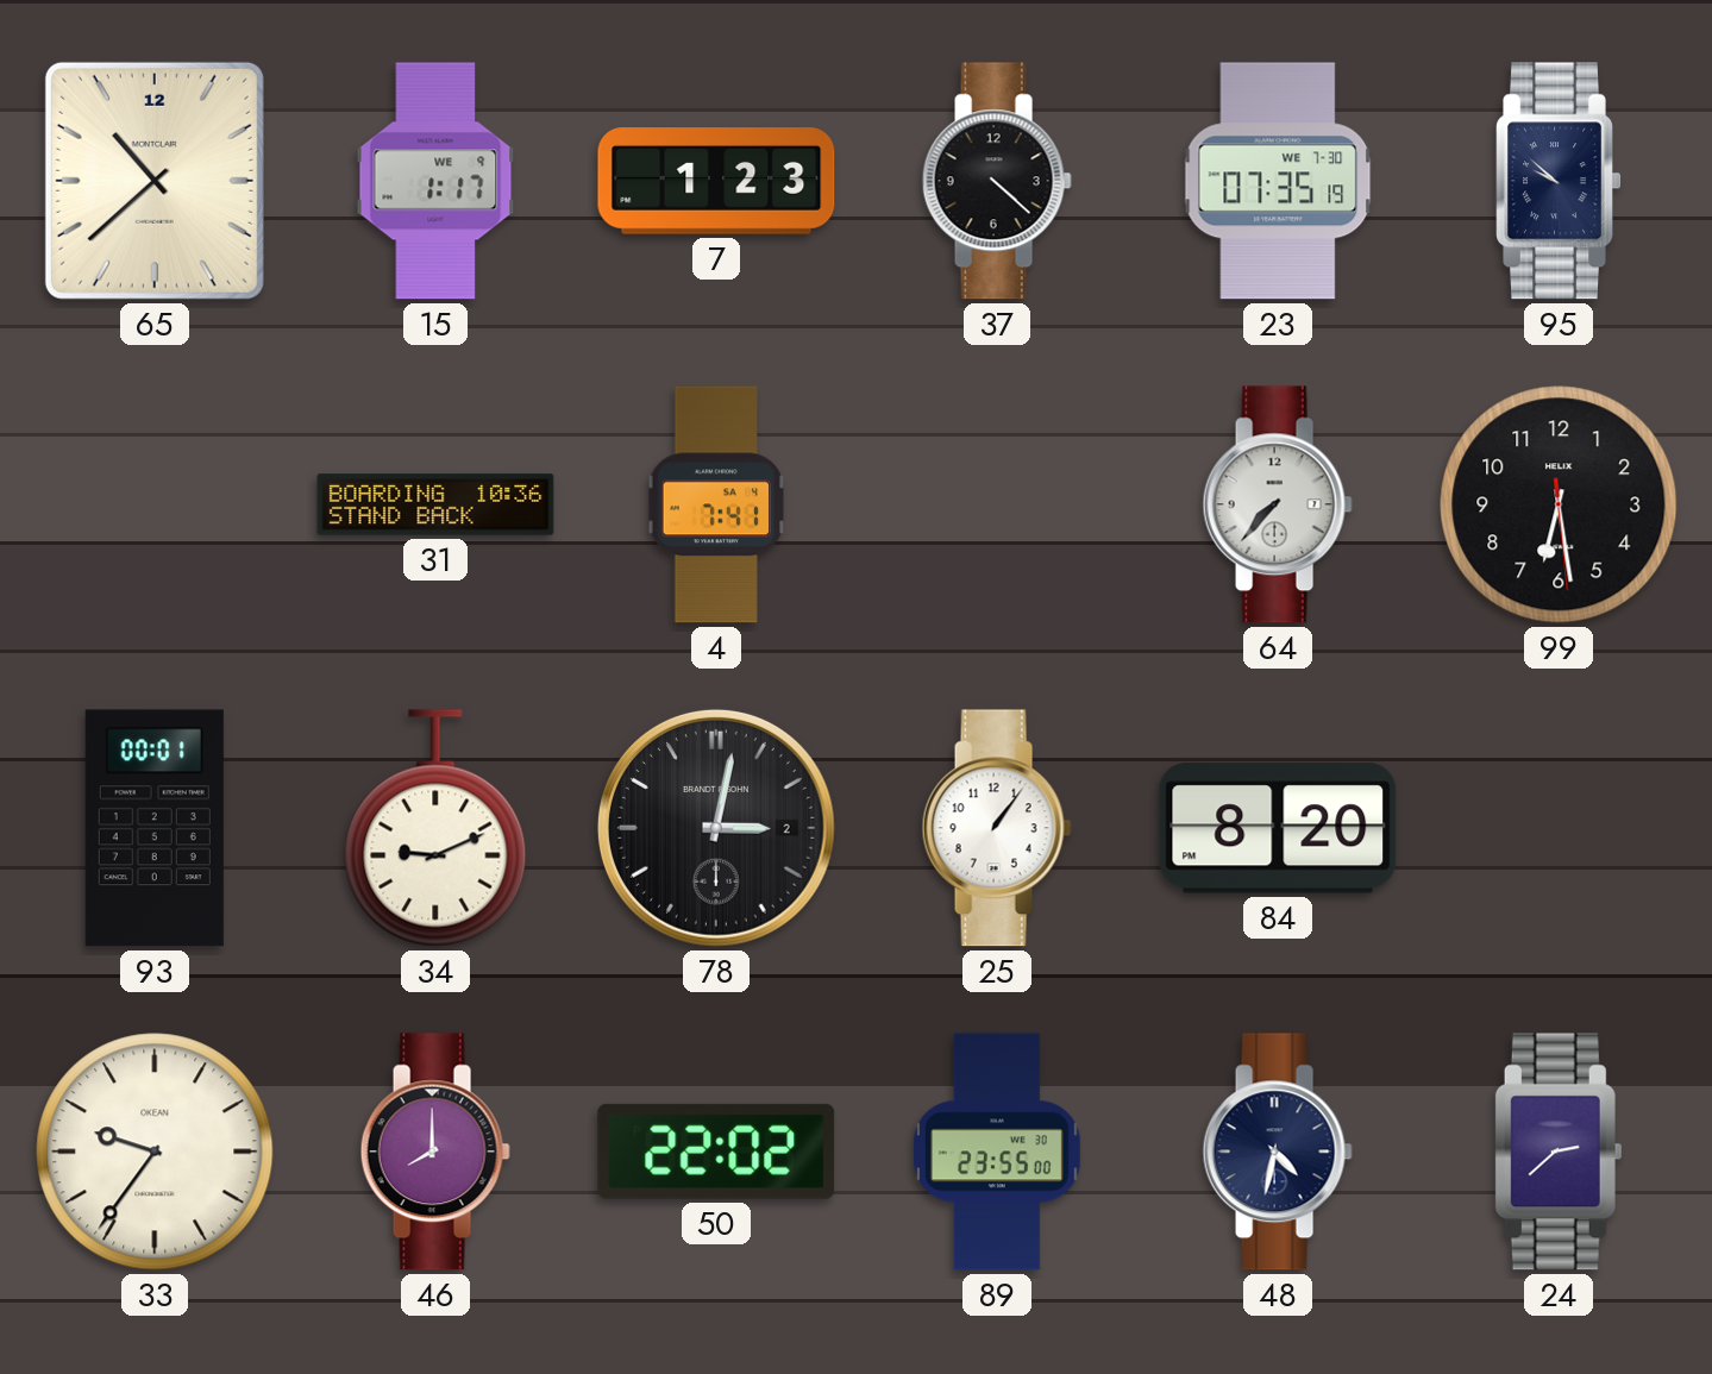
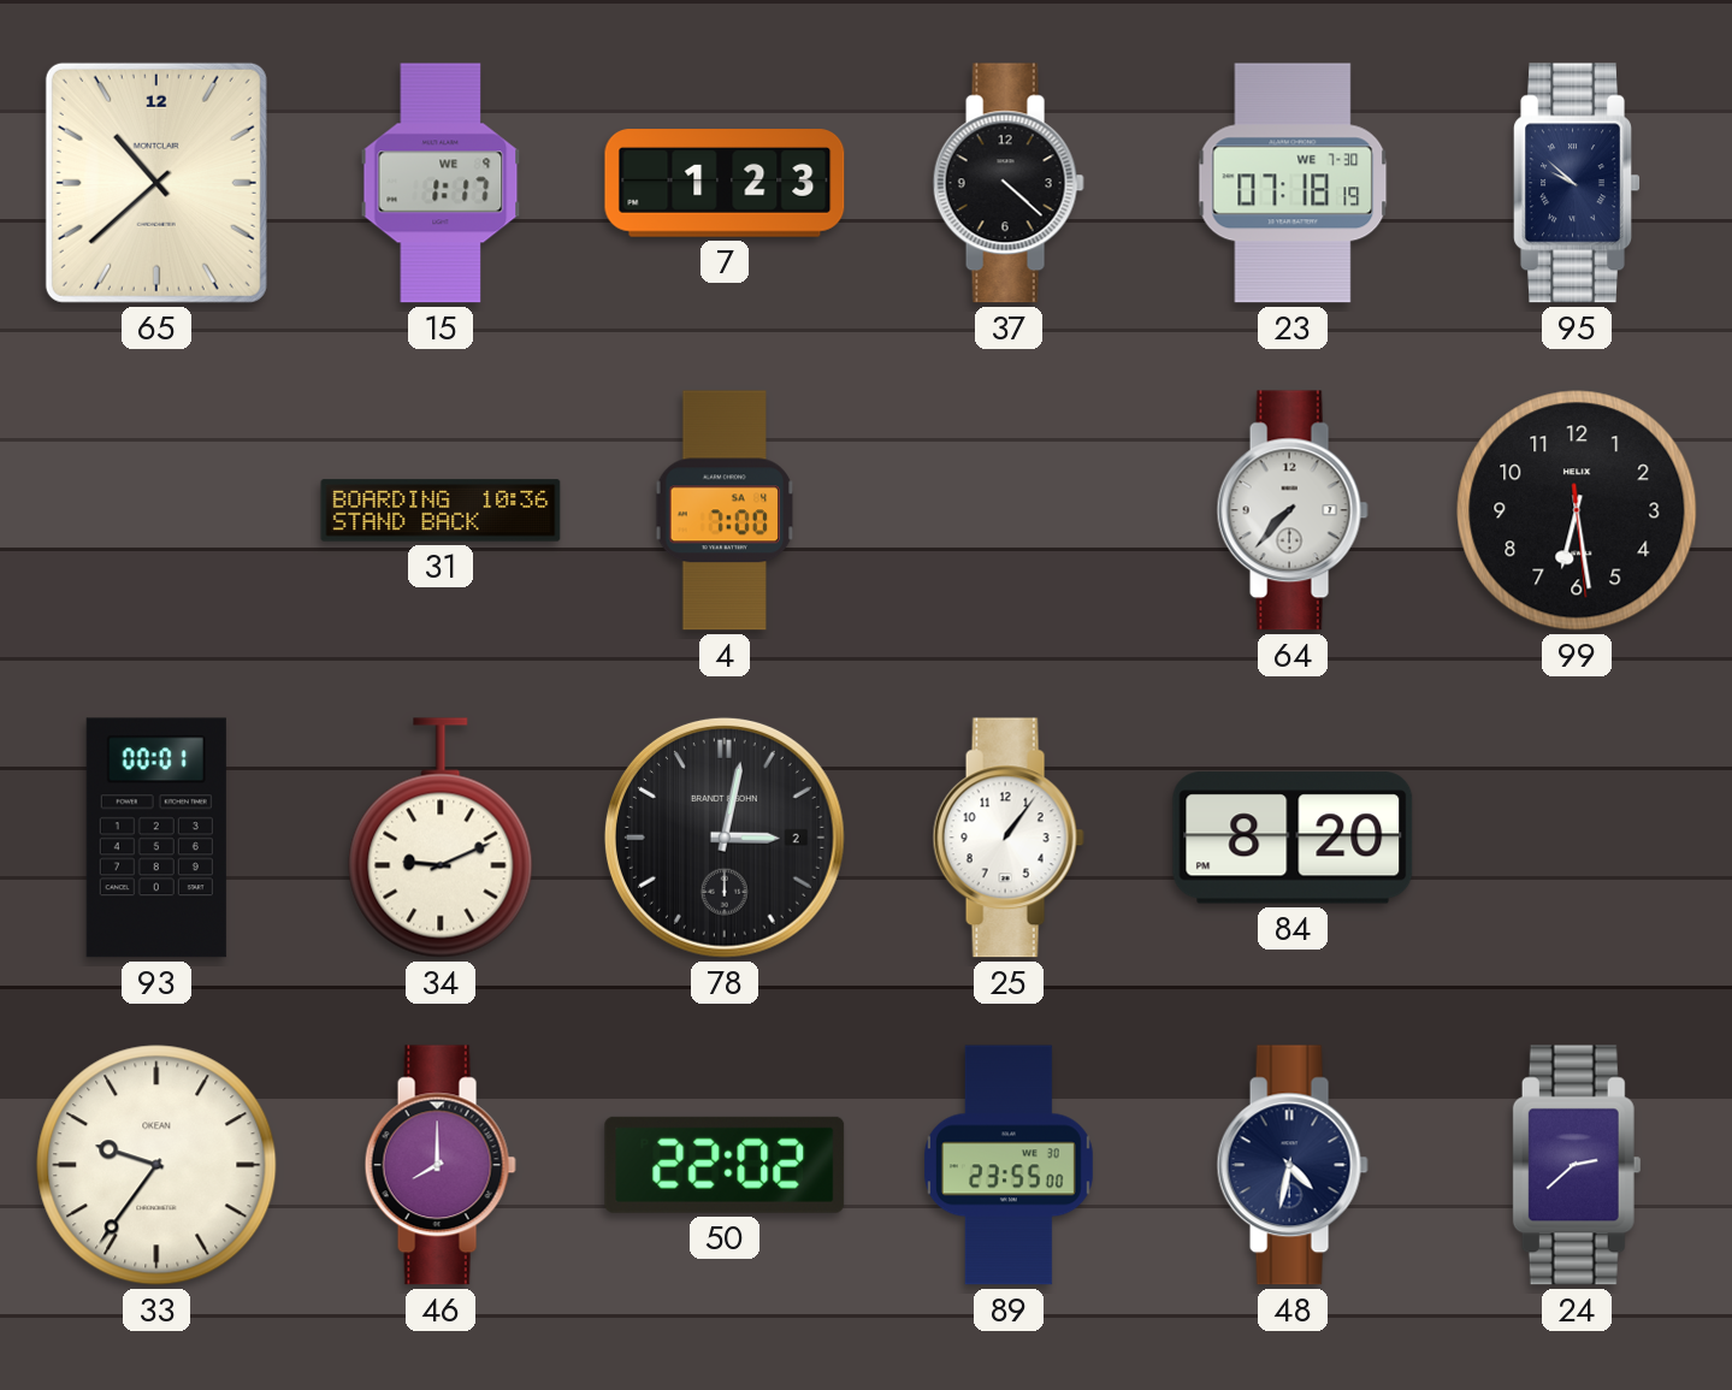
23: 07:35 -> 07:18 (1293, 183)
4: 7:41 -> 7:00 (725, 510)
